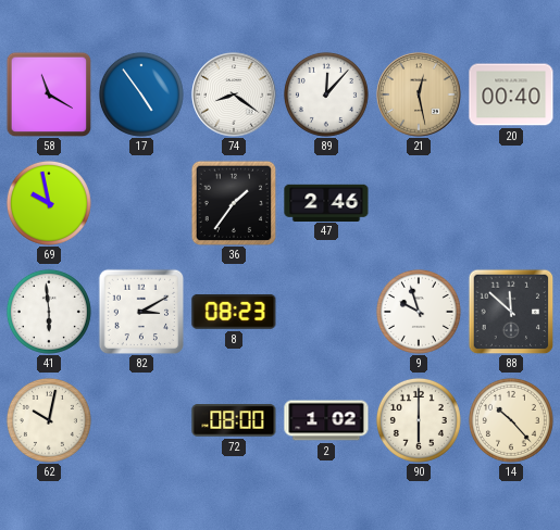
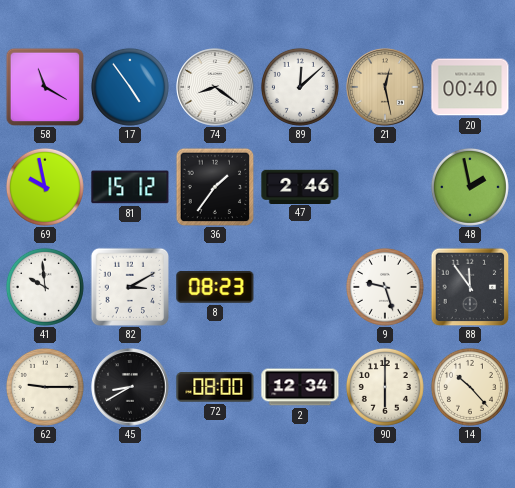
89: 12:07 -> 12:08 (300, 87)
81: none -> 15:12 (130, 187)
48: none -> 1:58 (470, 187)
41: 5:59 -> 9:59 (45, 287)
9: 9:57 -> 9:27 (385, 287)
88: 11:52 -> 11:54 (470, 287)
62: 10:02 -> 9:15 (45, 387)
45: none -> 8:40 (130, 387)
2: 1:02 -> 12:34 (300, 387)
